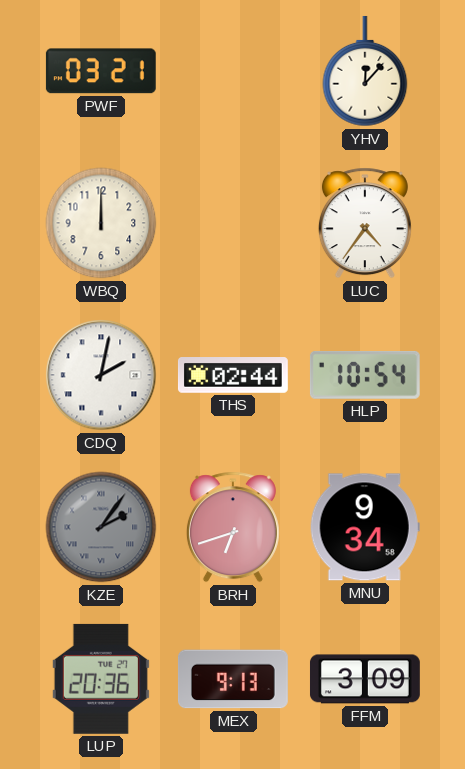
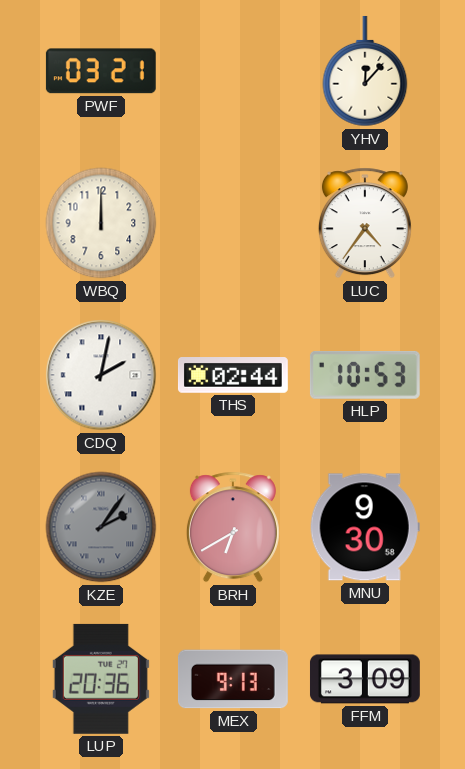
HLP: 10:54 -> 10:53 (365, 375)
BRH: 6:42 -> 6:40 (233, 527)
MNU: 9:34 -> 9:30 (365, 527)
